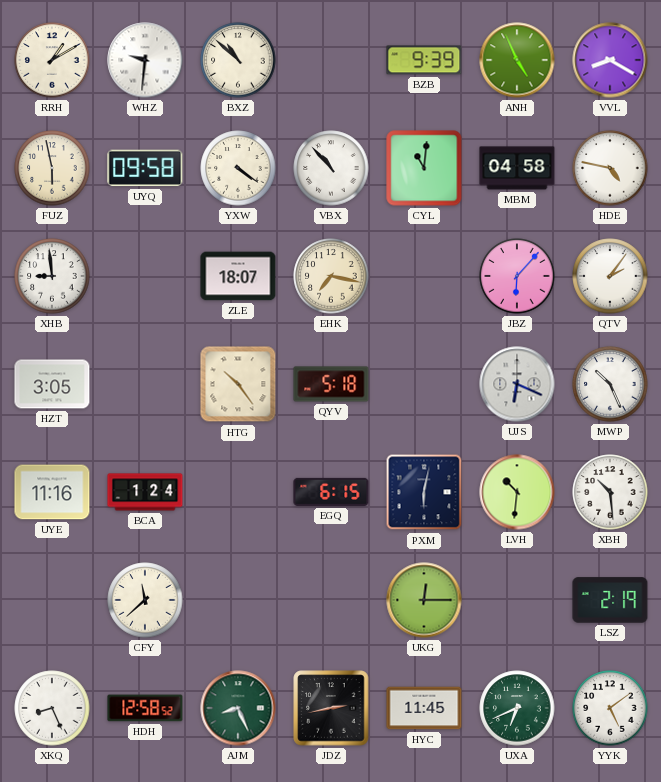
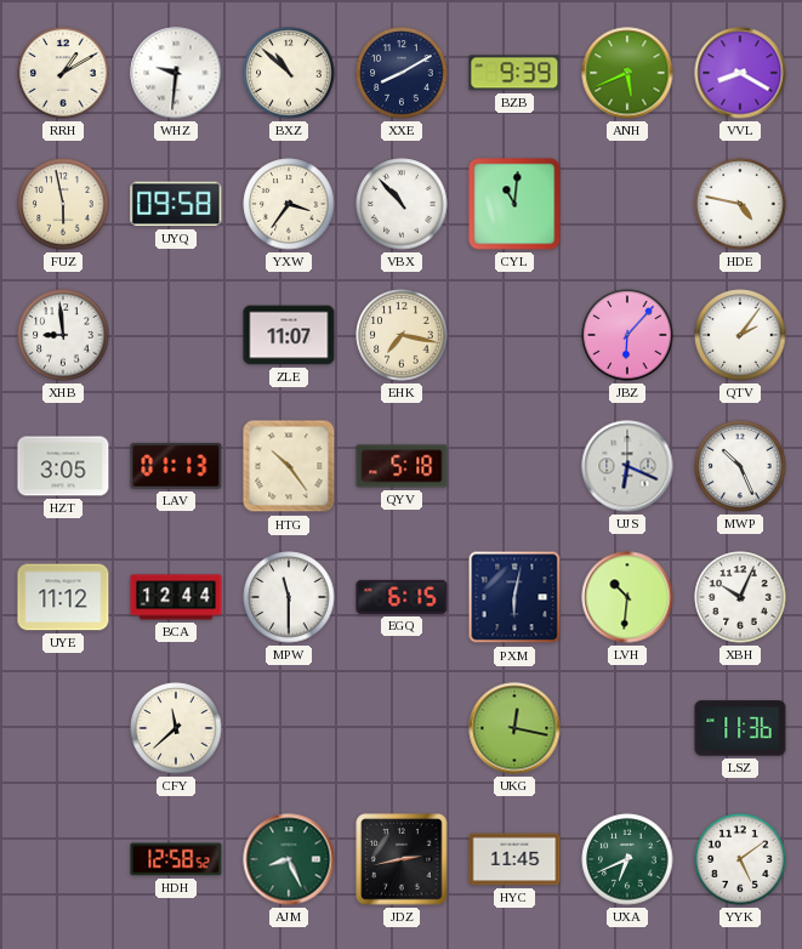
XXE: none -> 8:10 (402, 73)
ANH: 4:56 -> 5:41 (627, 73)
YXW: 4:21 -> 3:36 (289, 204)
MBM: 04:58 -> none (517, 168)
ZLE: 18:07 -> 11:07 (289, 335)
LAV: none -> 01:13 (176, 466)
UYE: 11:16 -> 11:12 (63, 597)
BCA: 1:24 -> 12:44 (176, 597)
MPW: none -> 11:30 (289, 597)
XBH: 10:29 -> 10:04 (740, 597)
UKG: 12:15 -> 12:17 (514, 728)
LSZ: 2:19 -> 11:36 (740, 728)
XKQ: 8:26 -> none (52, 708)
